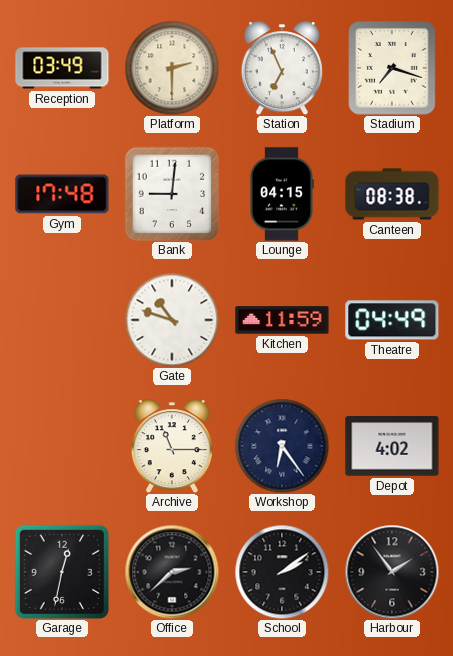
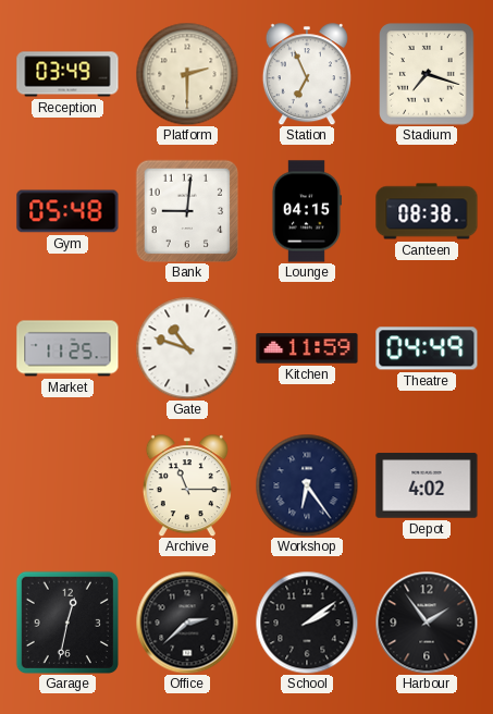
Gym: 17:48 -> 05:48 (67, 211)
Market: none -> 11:25 (67, 348)
